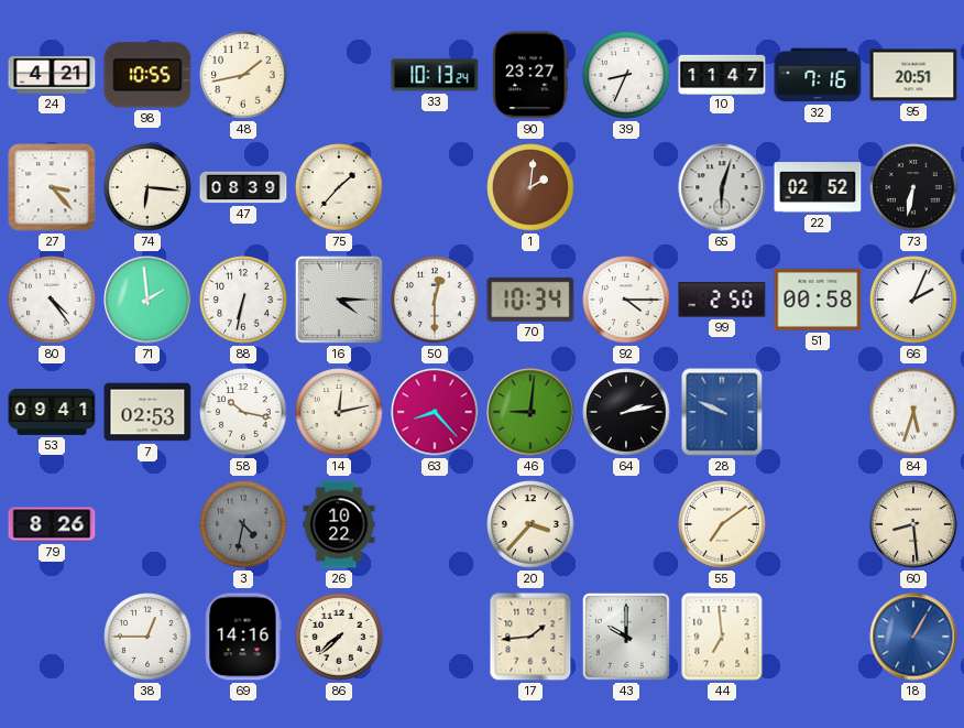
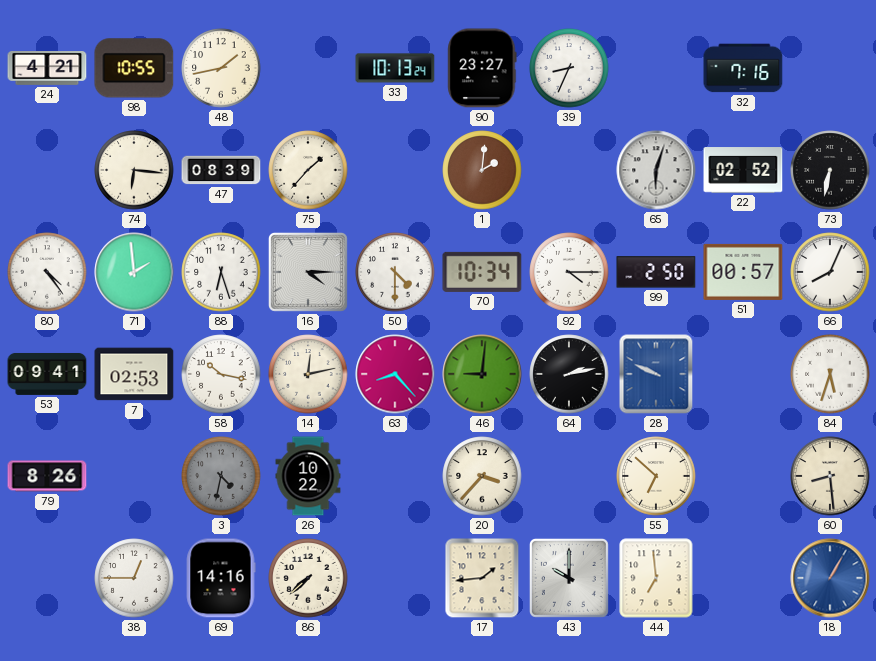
10: 11:47 -> none (722, 74)
95: 20:51 -> none (913, 75)
27: 3:23 -> none (52, 187)
88: 6:32 -> 6:27 (221, 272)
50: 12:30 -> 4:30 (395, 272)
51: 00:58 -> 00:57 (743, 272)
66: 2:04 -> 8:04 (830, 272)
55: 7:09 -> 6:52 (656, 476)
